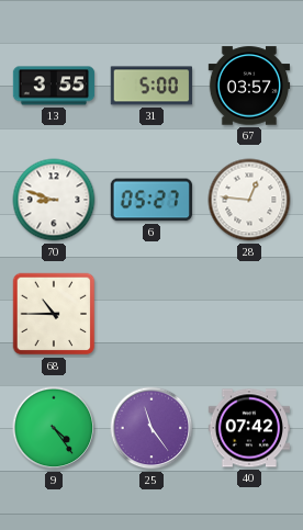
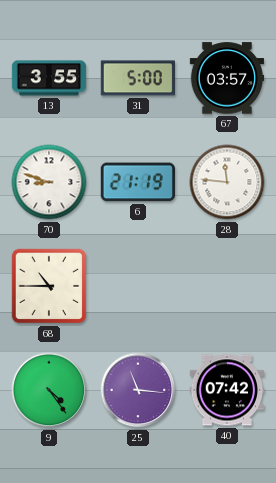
6: 05:27 -> 21:19 (137, 182)
28: 12:46 -> 11:46 (227, 182)
25: 11:24 -> 11:16 (138, 390)
